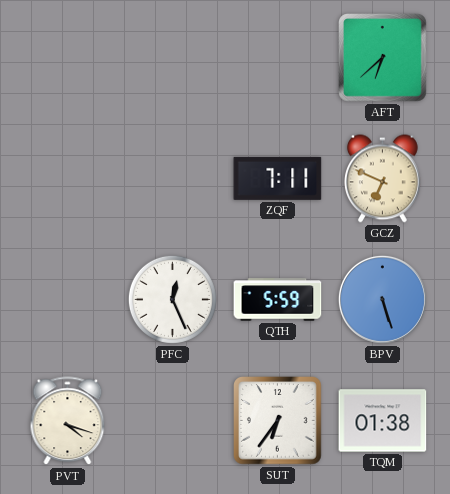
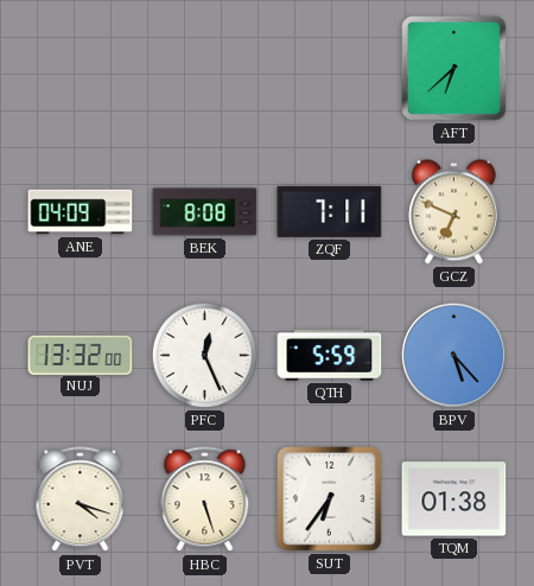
ANE: none -> 04:09 (81, 212)
BEK: none -> 8:08 (205, 212)
NUJ: none -> 13:32 (81, 355)
BPV: 5:27 -> 5:23 (453, 355)
HBC: none -> 5:27 (205, 499)
